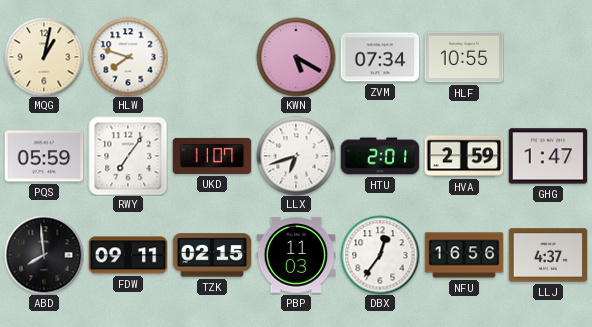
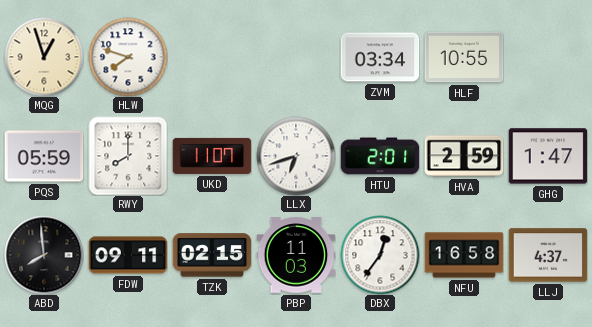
MQG: 1:02 -> 12:57 (44, 57)
KWN: 5:20 -> none (296, 57)
ZVM: 07:34 -> 03:34 (380, 57)
RWY: 7:06 -> 8:00 (128, 156)
NFU: 16:56 -> 16:58 (464, 255)
